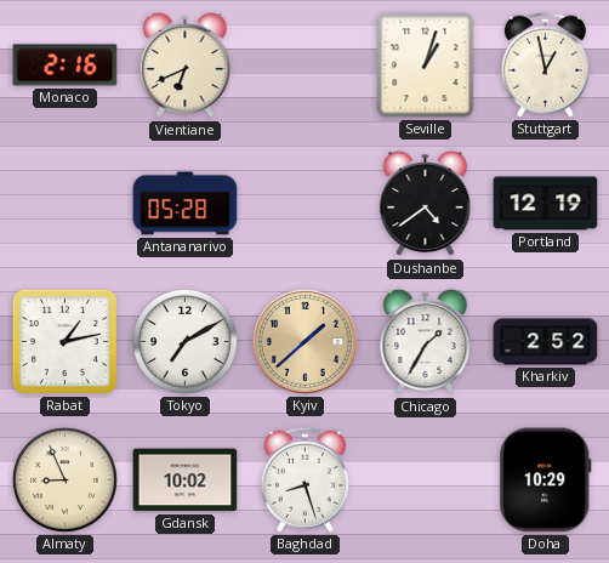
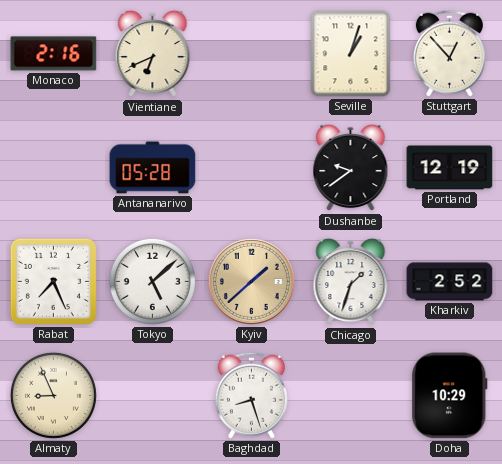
Stuttgart: 12:58 -> 12:53 (449, 53)
Dushanbe: 4:39 -> 9:39 (351, 168)
Rabat: 1:13 -> 7:26 (53, 281)
Tokyo: 7:10 -> 5:08 (152, 281)
Chicago: 1:35 -> 1:33 (351, 282)
Gdansk: 10:02 -> none (186, 480)
